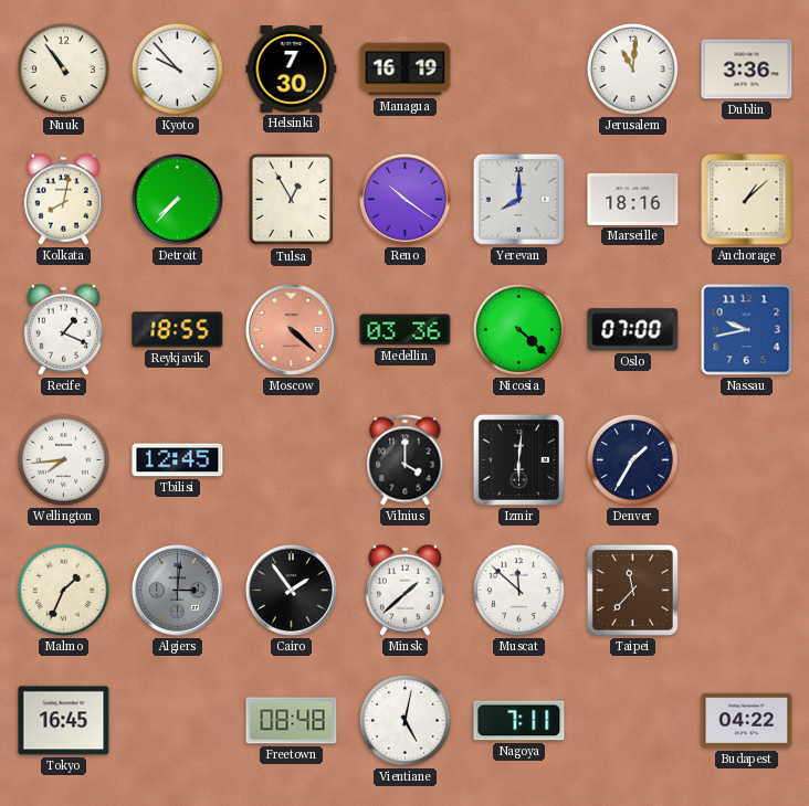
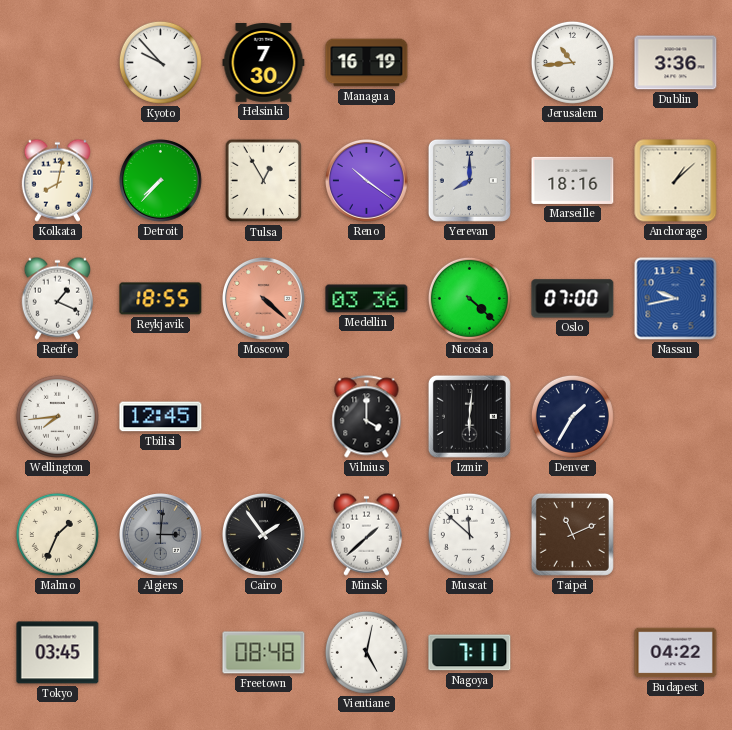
Nuuk: 10:54 -> none (63, 68)
Jerusalem: 11:01 -> 10:44 (572, 62)
Taipei: 11:37 -> 11:11 (572, 534)
Tokyo: 16:45 -> 03:45 (58, 653)
